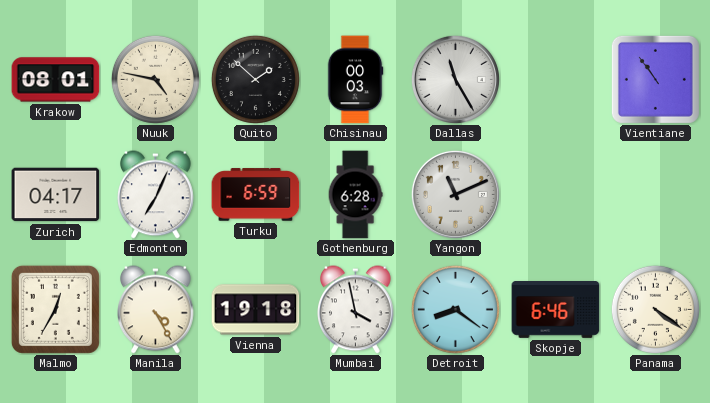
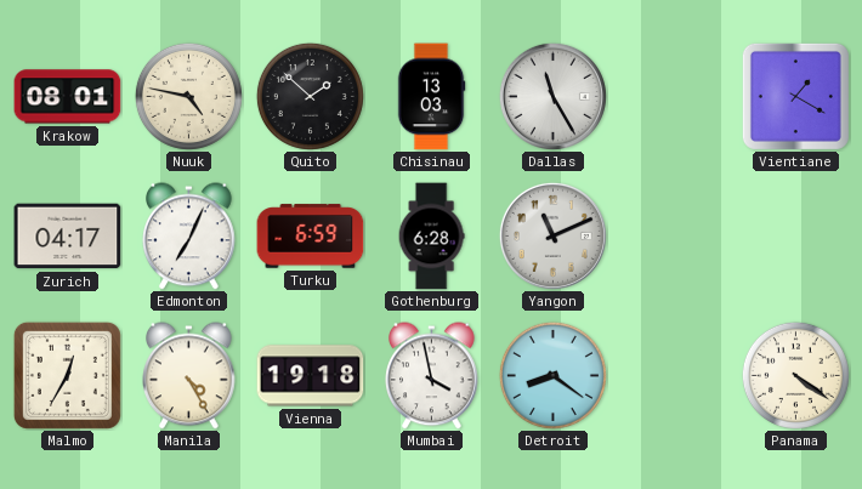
Chisinau: 00:03 -> 13:03 (431, 97)
Vientiane: 10:54 -> 1:20 (795, 96)
Skopje: 6:46 -> none (556, 310)
